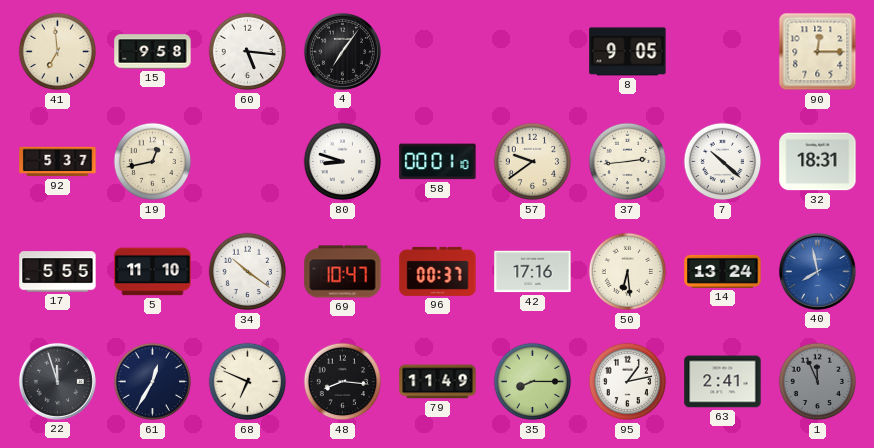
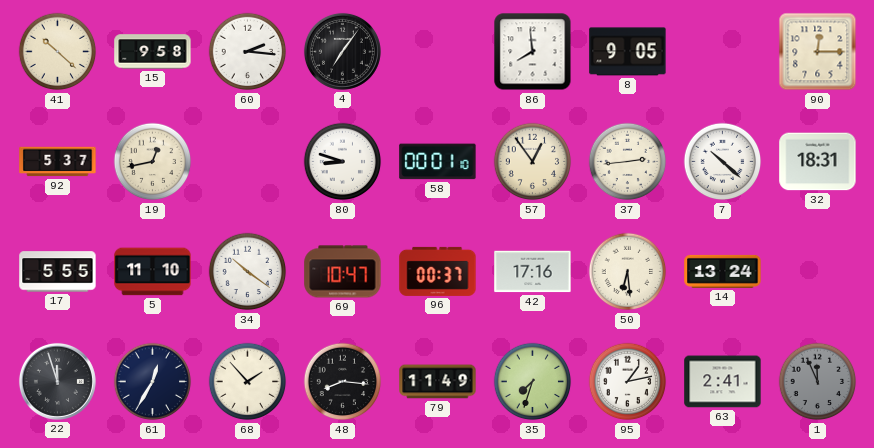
41: 6:59 -> 10:22 (58, 52)
60: 5:16 -> 2:16 (248, 52)
86: none -> 7:59 (533, 52)
57: 9:39 -> 12:54 (533, 162)
40: 7:58 -> none (817, 271)
68: 6:49 -> 1:53 (248, 382)
35: 8:15 -> 7:33 (533, 382)
